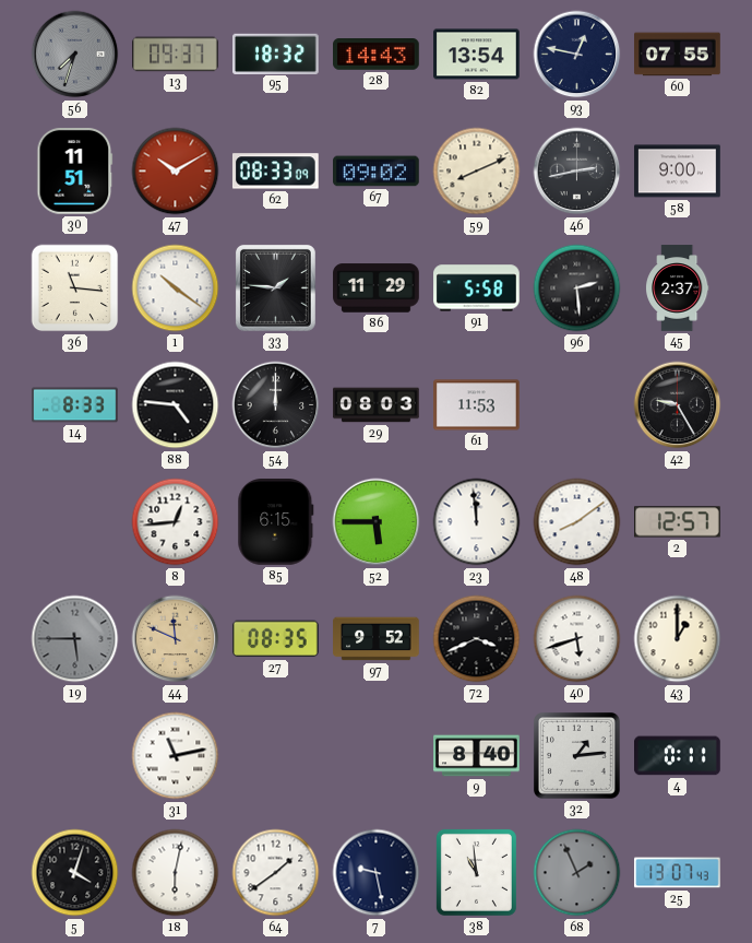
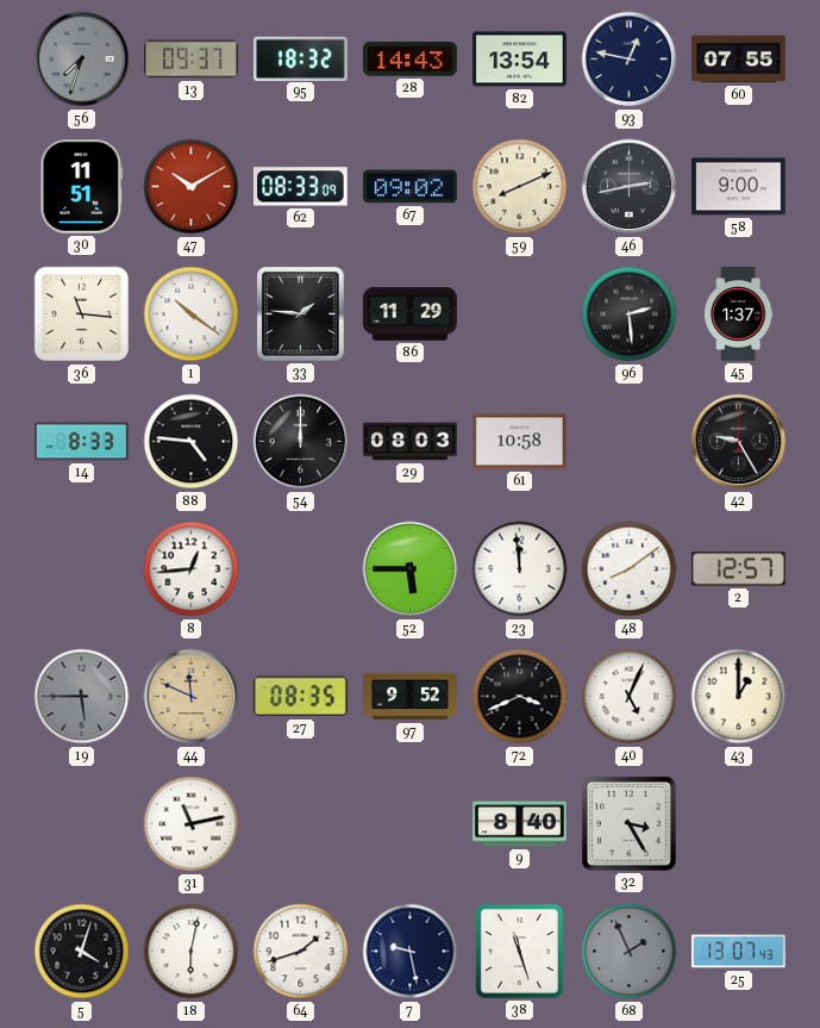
91: 5:58 -> none (477, 288)
45: 2:37 -> 1:37 (738, 314)
61: 11:53 -> 10:58 (520, 442)
85: 6:15 -> none (276, 522)
40: 5:42 -> 5:04 (630, 697)
32: 1:14 -> 3:25 (630, 824)
4: 0:11 -> none (678, 756)
64: 1:39 -> 1:42 (301, 952)
38: 10:59 -> 11:27 (519, 951)
